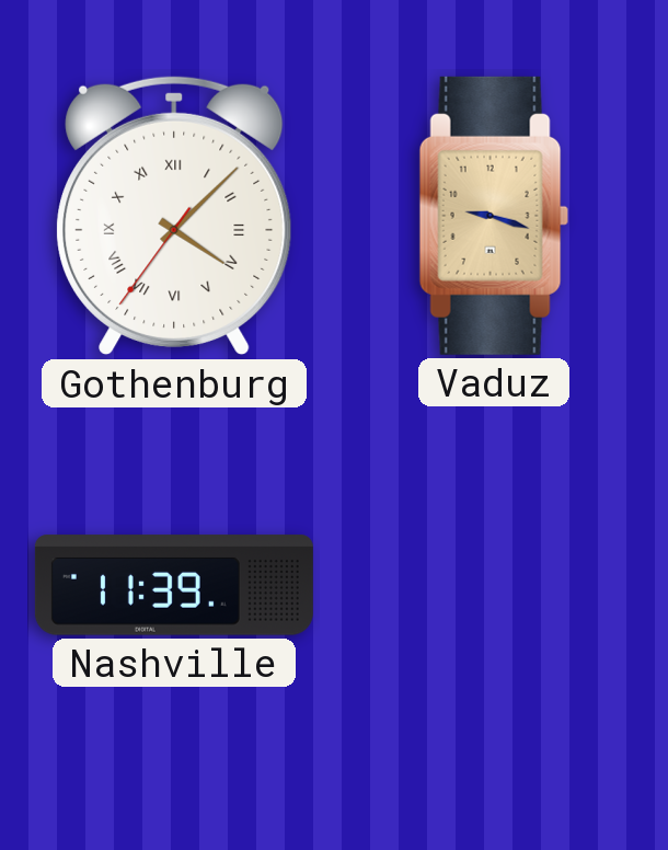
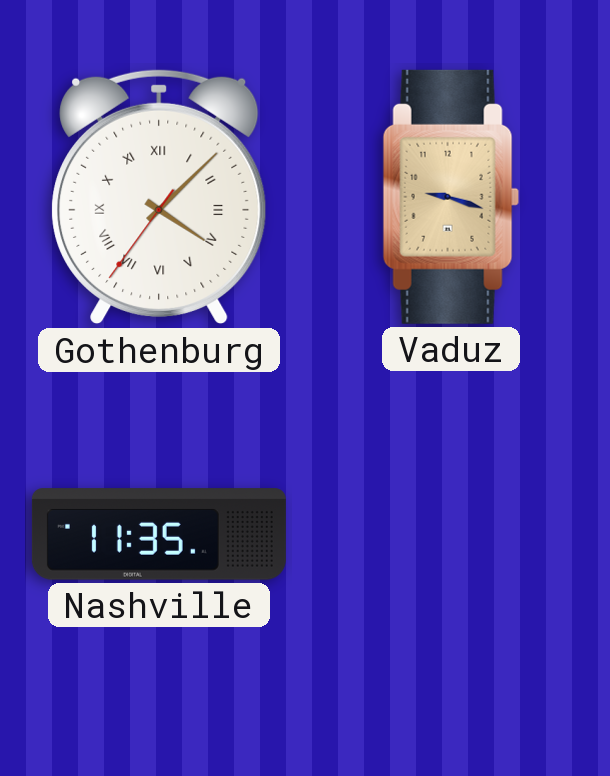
Nashville: 11:39 -> 11:35 (159, 534)
